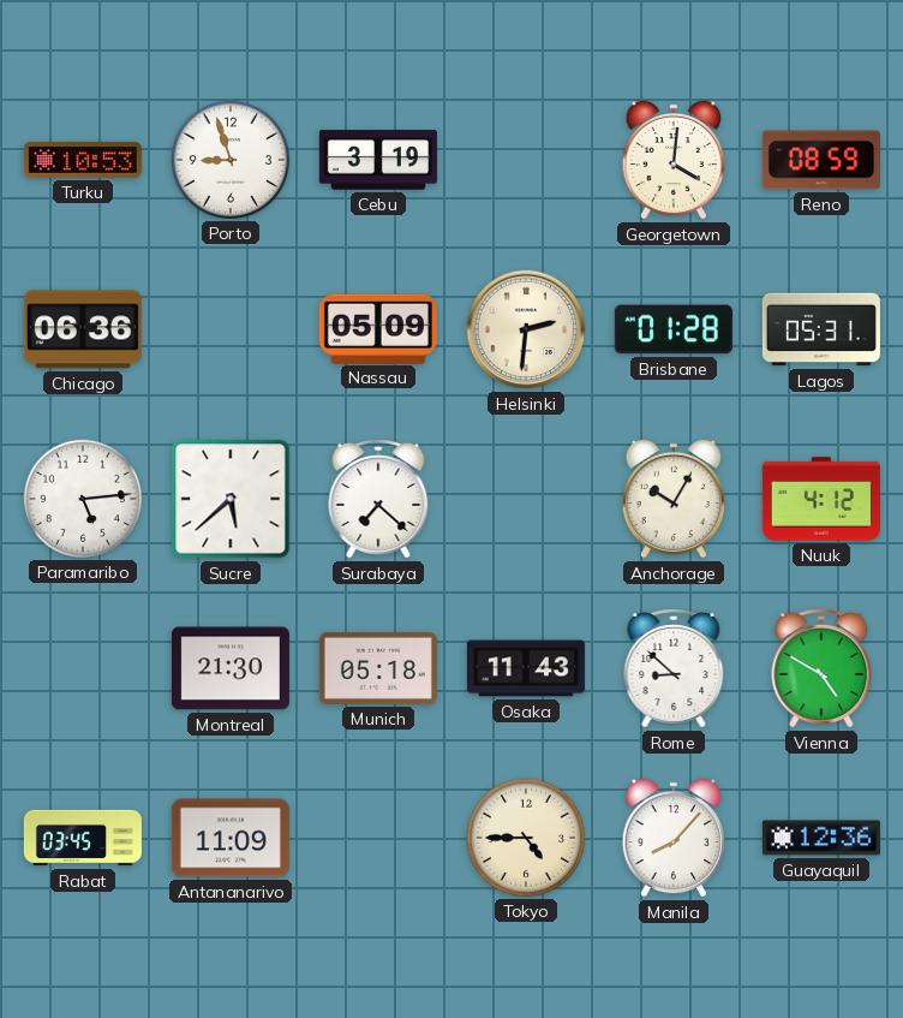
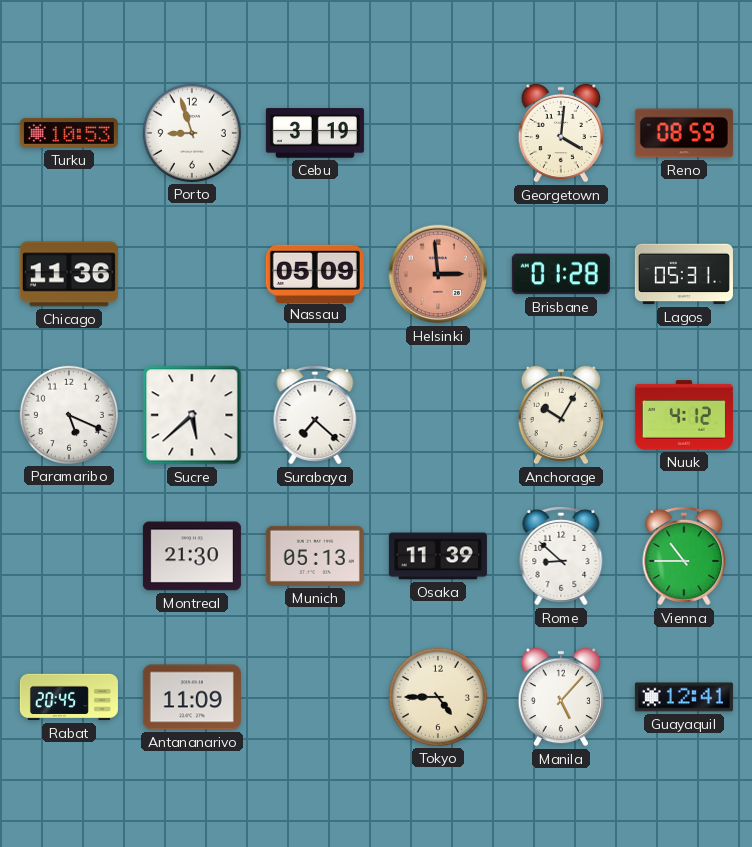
Chicago: 06:36 -> 11:36 (69, 274)
Helsinki: 2:31 -> 2:59 (438, 274)
Helsinki dial: cream -> salmon (438, 274)
Paramaribo: 5:14 -> 5:19 (69, 415)
Munich: 05:18 -> 05:13 (315, 556)
Osaka: 11:43 -> 11:39 (438, 556)
Vienna: 4:50 -> 10:45 (684, 557)
Rabat: 03:45 -> 20:45 (69, 697)
Manila: 8:07 -> 5:07 (560, 697)
Guayaquil: 12:36 -> 12:41 (684, 697)
